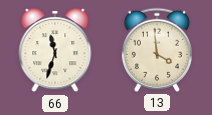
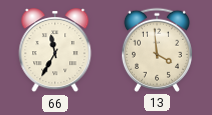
66: 11:33 -> 11:35 (55, 51)
